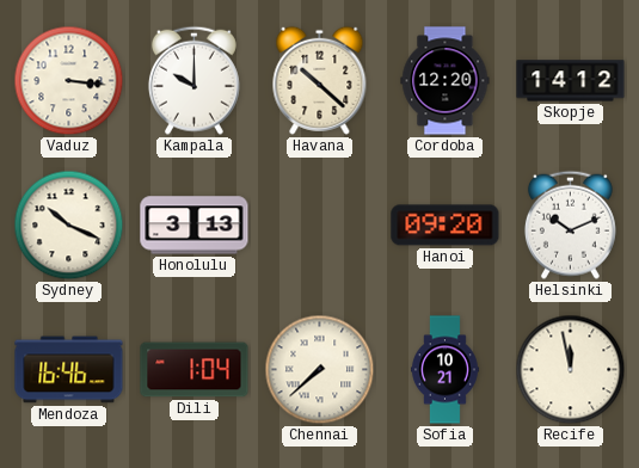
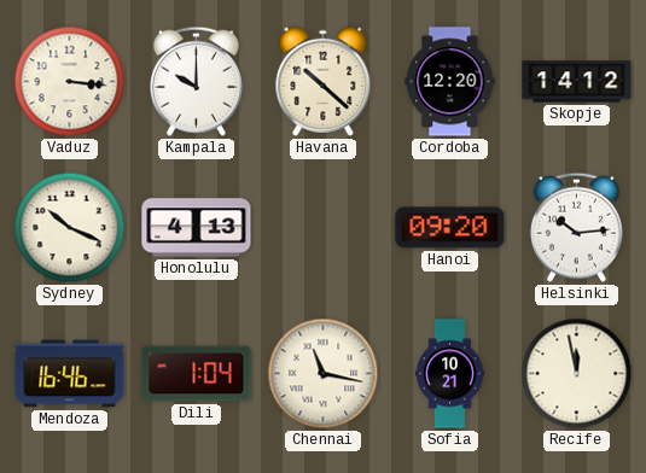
Honolulu: 3:13 -> 4:13 (197, 228)
Helsinki: 10:11 -> 10:14 (576, 227)
Chennai: 7:38 -> 11:17 (324, 374)
